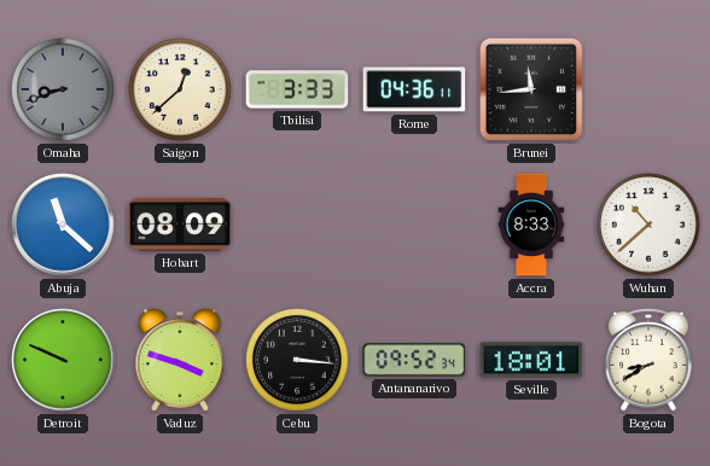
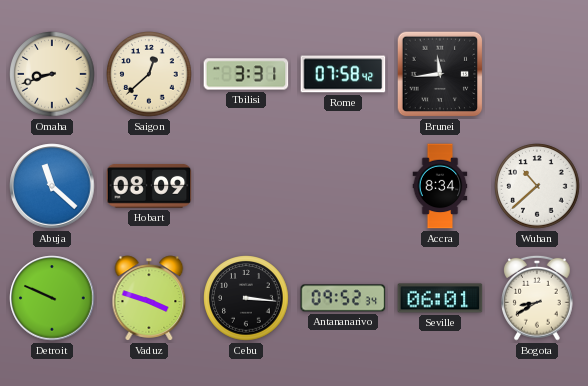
Omaha dial: grey -> cream (52, 74)
Tbilisi: 3:33 -> 3:31 (246, 74)
Rome: 04:36 -> 07:58 (343, 74)
Accra: 8:33 -> 8:34 (440, 186)
Seville: 18:01 -> 06:01 (440, 298)
